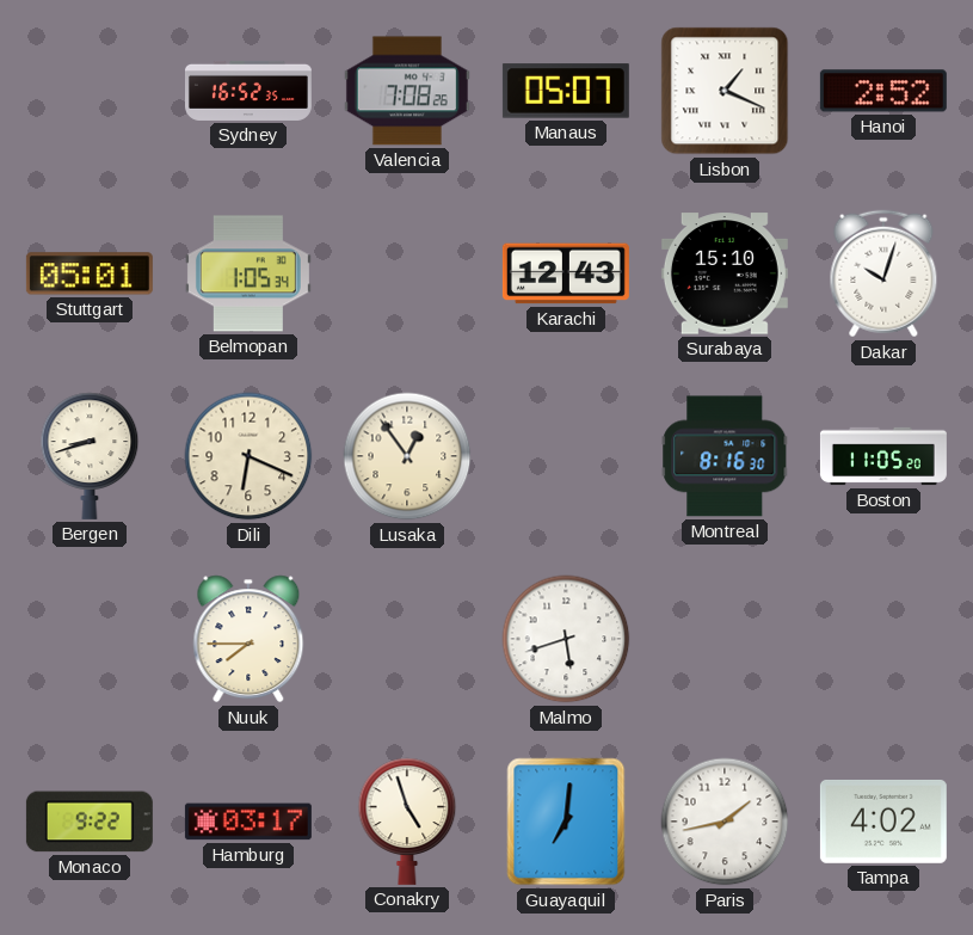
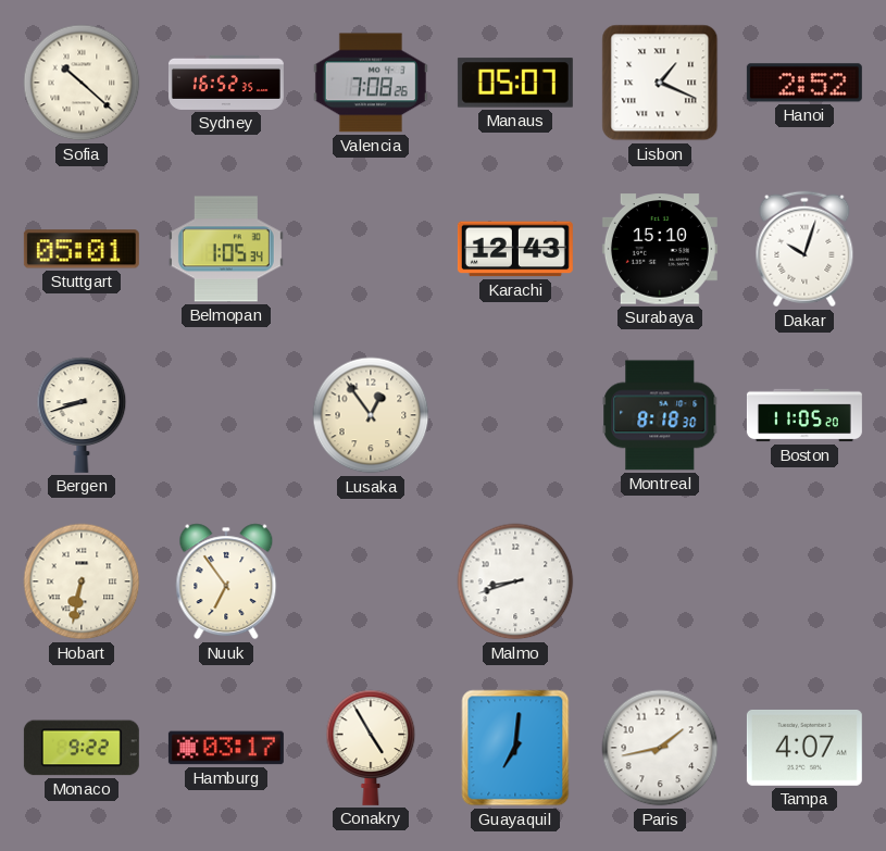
Sofia: none -> 10:22 (82, 83)
Dili: 6:19 -> none (248, 456)
Montreal: 8:16 -> 8:18 (660, 415)
Hobart: none -> 6:32 (82, 581)
Nuuk: 7:45 -> 6:54 (226, 581)
Malmo: 5:42 -> 8:42 (515, 581)
Conakry: 4:57 -> 4:55 (371, 748)
Tampa: 4:02 -> 4:07 (804, 748)
